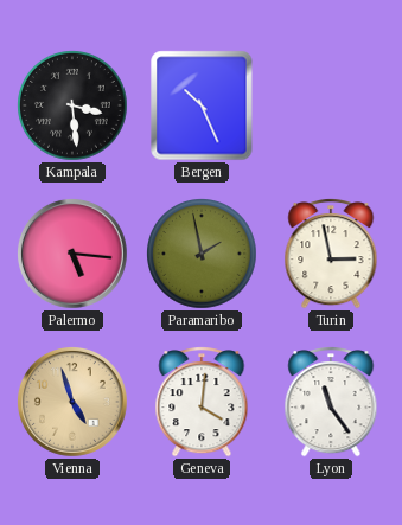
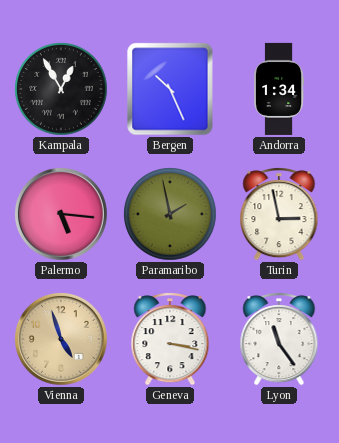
Kampala: 3:29 -> 12:55 (61, 89)
Andorra: none -> 1:34 (279, 89)
Geneva: 4:01 -> 3:17 (170, 340)
